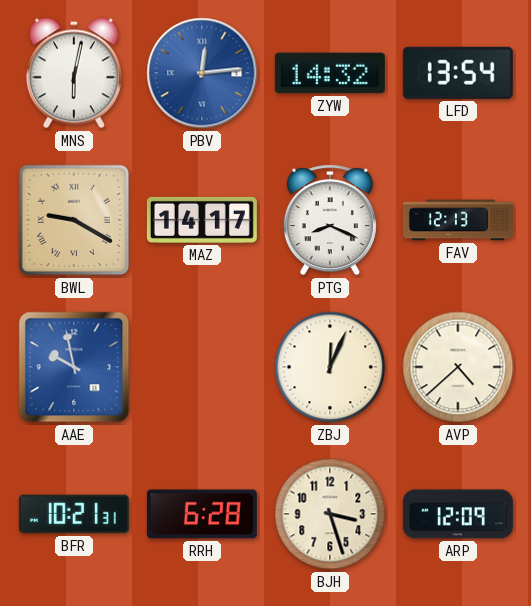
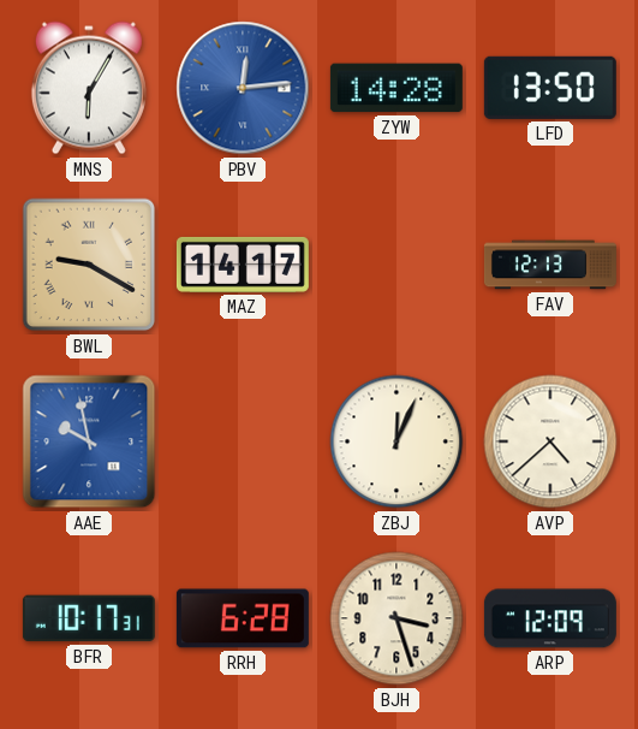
MNS: 6:02 -> 6:05 (89, 88)
ZYW: 14:32 -> 14:28 (396, 88)
LFD: 13:54 -> 13:50 (550, 88)
PTG: 8:19 -> none (330, 220)
BFR: 10:21 -> 10:17 (89, 618)
